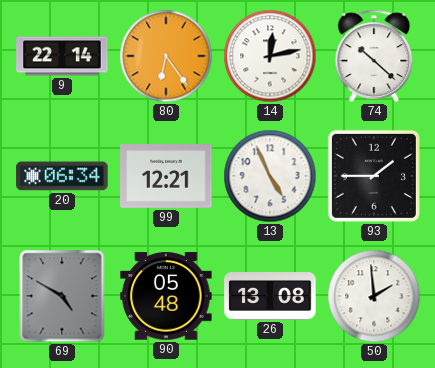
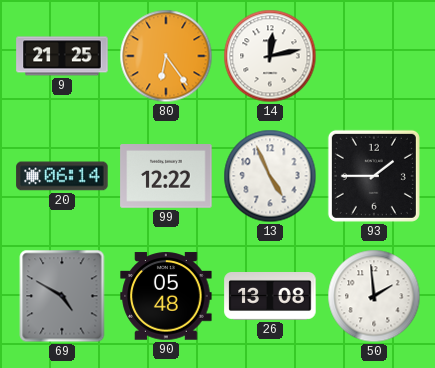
9: 22:14 -> 21:25 (62, 56)
74: 10:22 -> none (374, 56)
20: 06:34 -> 06:14 (62, 176)
99: 12:21 -> 12:22 (166, 177)
